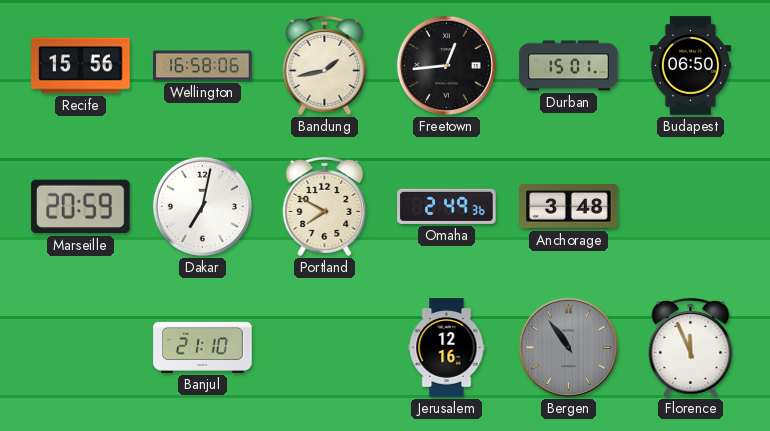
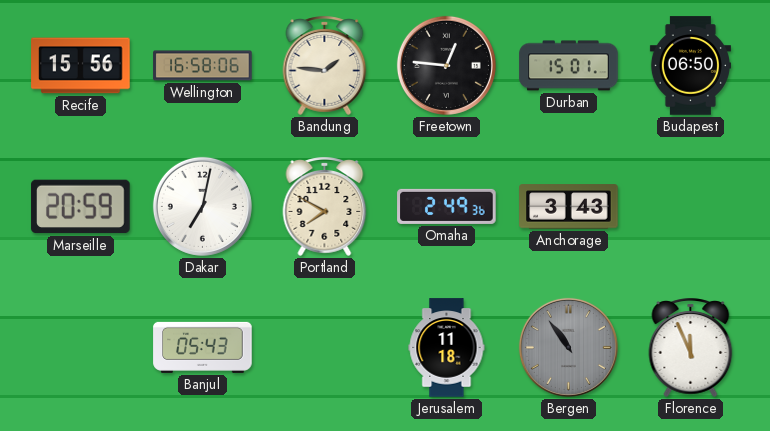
Bandung: 1:43 -> 1:46 (325, 65)
Freetown: 12:44 -> 12:46 (446, 65)
Anchorage: 3:48 -> 3:43 (569, 207)
Banjul: 21:10 -> 05:43 (203, 347)
Jerusalem: 12:16 -> 11:18 (447, 348)
